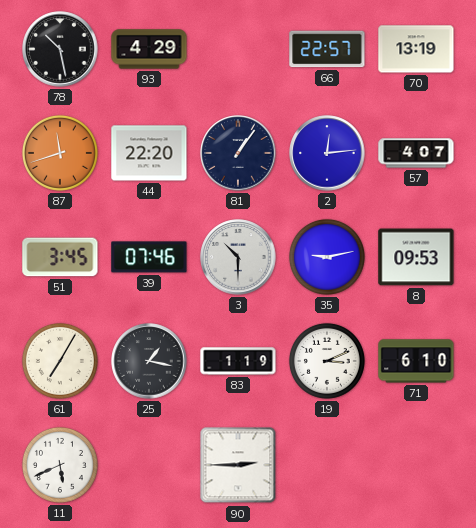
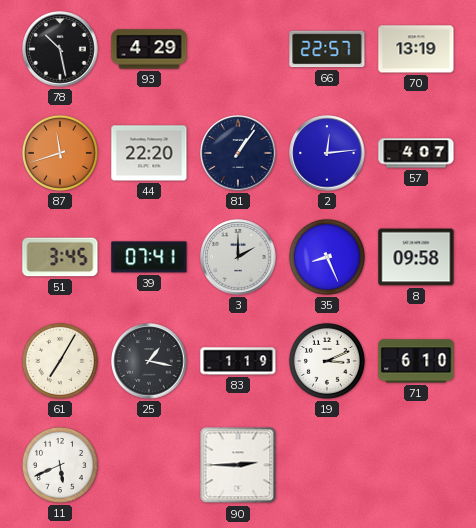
39: 07:46 -> 07:41 (149, 257)
3: 10:30 -> 2:00 (238, 257)
35: 9:13 -> 8:26 (327, 257)
8: 09:53 -> 09:58 (416, 257)
